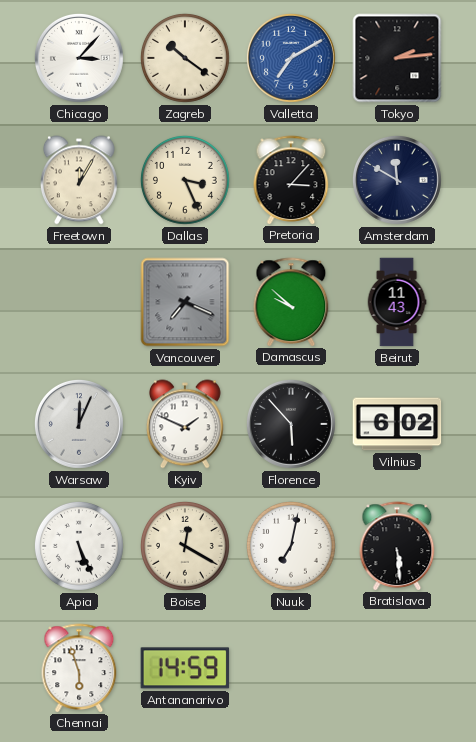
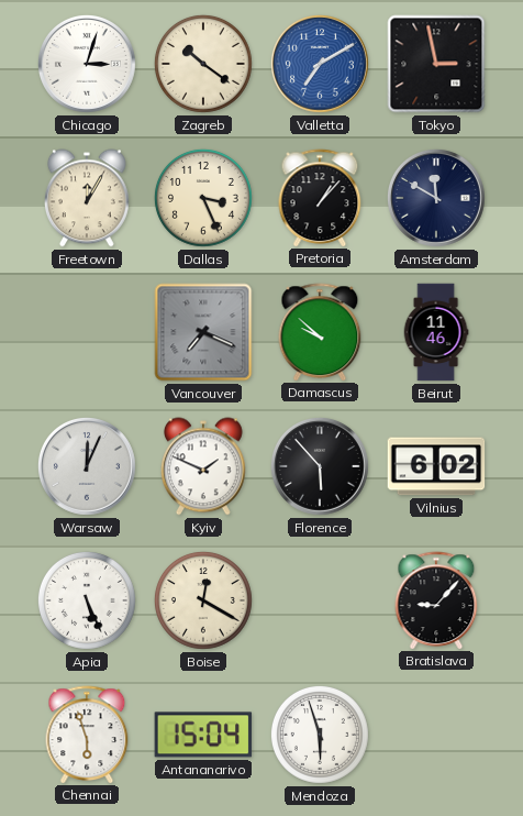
Chicago: 3:07 -> 3:03 (87, 64)
Tokyo: 2:14 -> 2:58 (436, 64)
Pretoria: 3:07 -> 1:07 (320, 198)
Beirut: 11:43 -> 11:46 (436, 332)
Nuuk: 7:02 -> none (291, 546)
Bratislava: 5:29 -> 9:07 (436, 600)
Antananarivo: 14:59 -> 15:04 (203, 735)
Mendoza: none -> 5:57 (320, 735)
